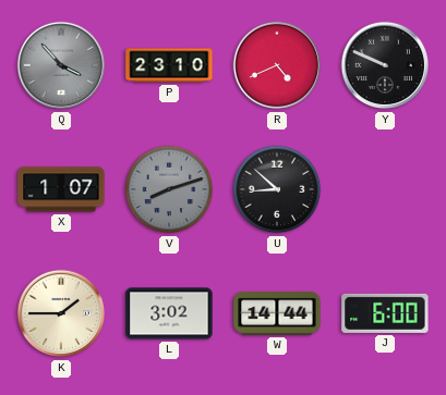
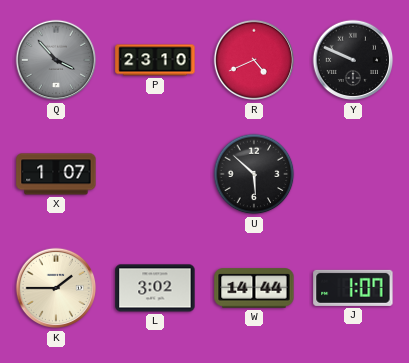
V: 8:12 -> none (169, 189)
U: 8:52 -> 5:52 (254, 174)
J: 6:00 -> 1:07 (353, 288)
